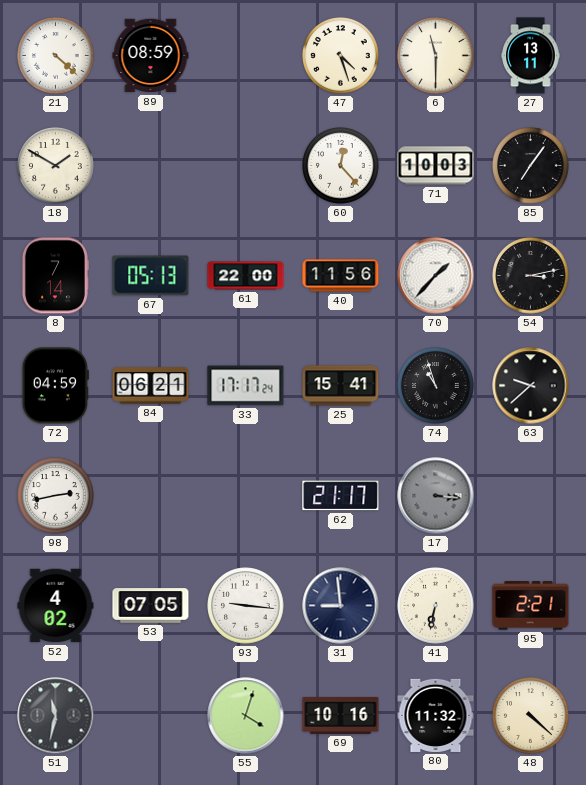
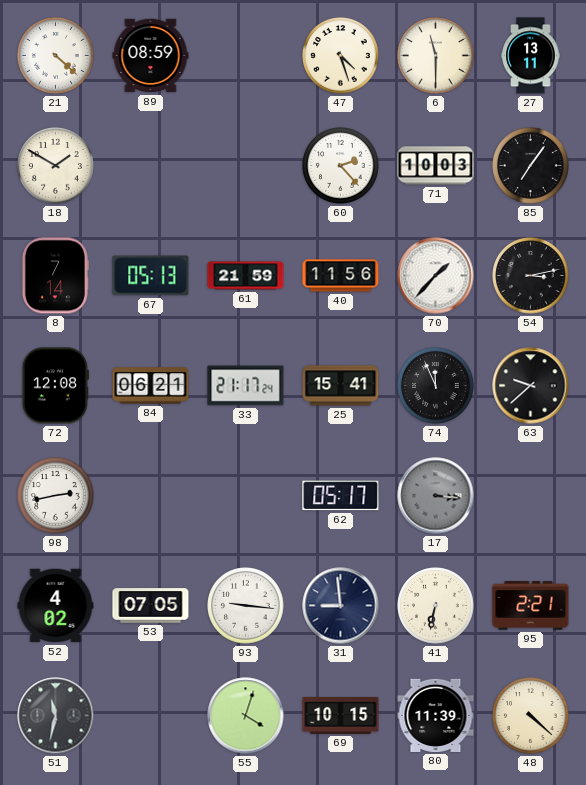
60: 12:23 -> 2:23 (341, 166)
61: 22:00 -> 21:59 (246, 276)
72: 04:59 -> 12:08 (55, 386)
33: 17:17 -> 21:17 (246, 386)
74: 10:57 -> 11:56 (436, 386)
62: 21:17 -> 05:17 (341, 496)
69: 10:16 -> 10:15 (341, 715)
80: 11:32 -> 11:39 (436, 715)
